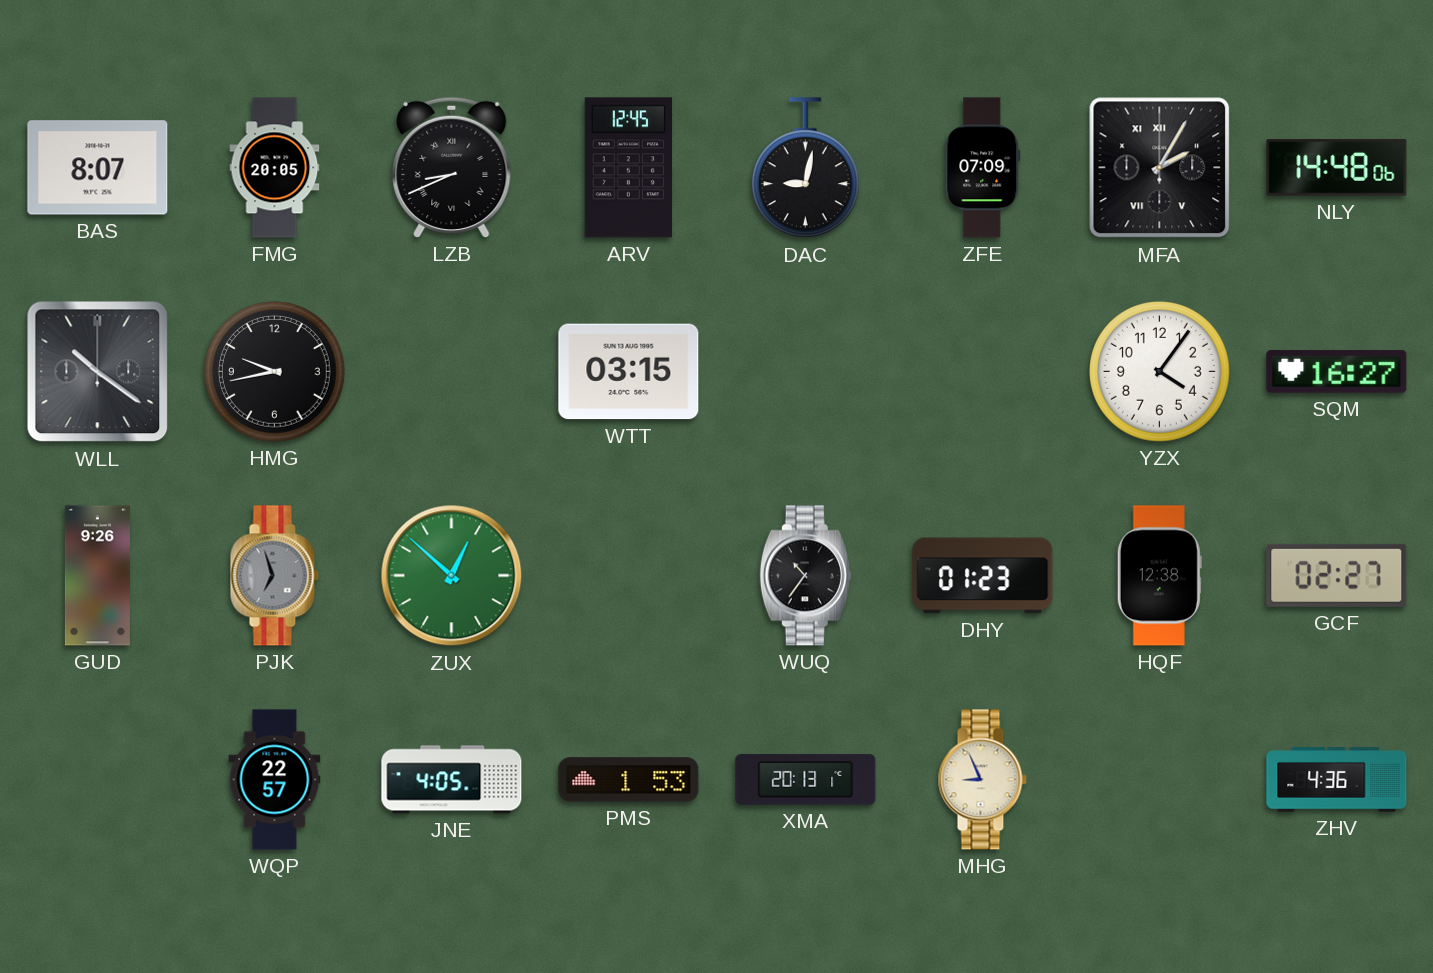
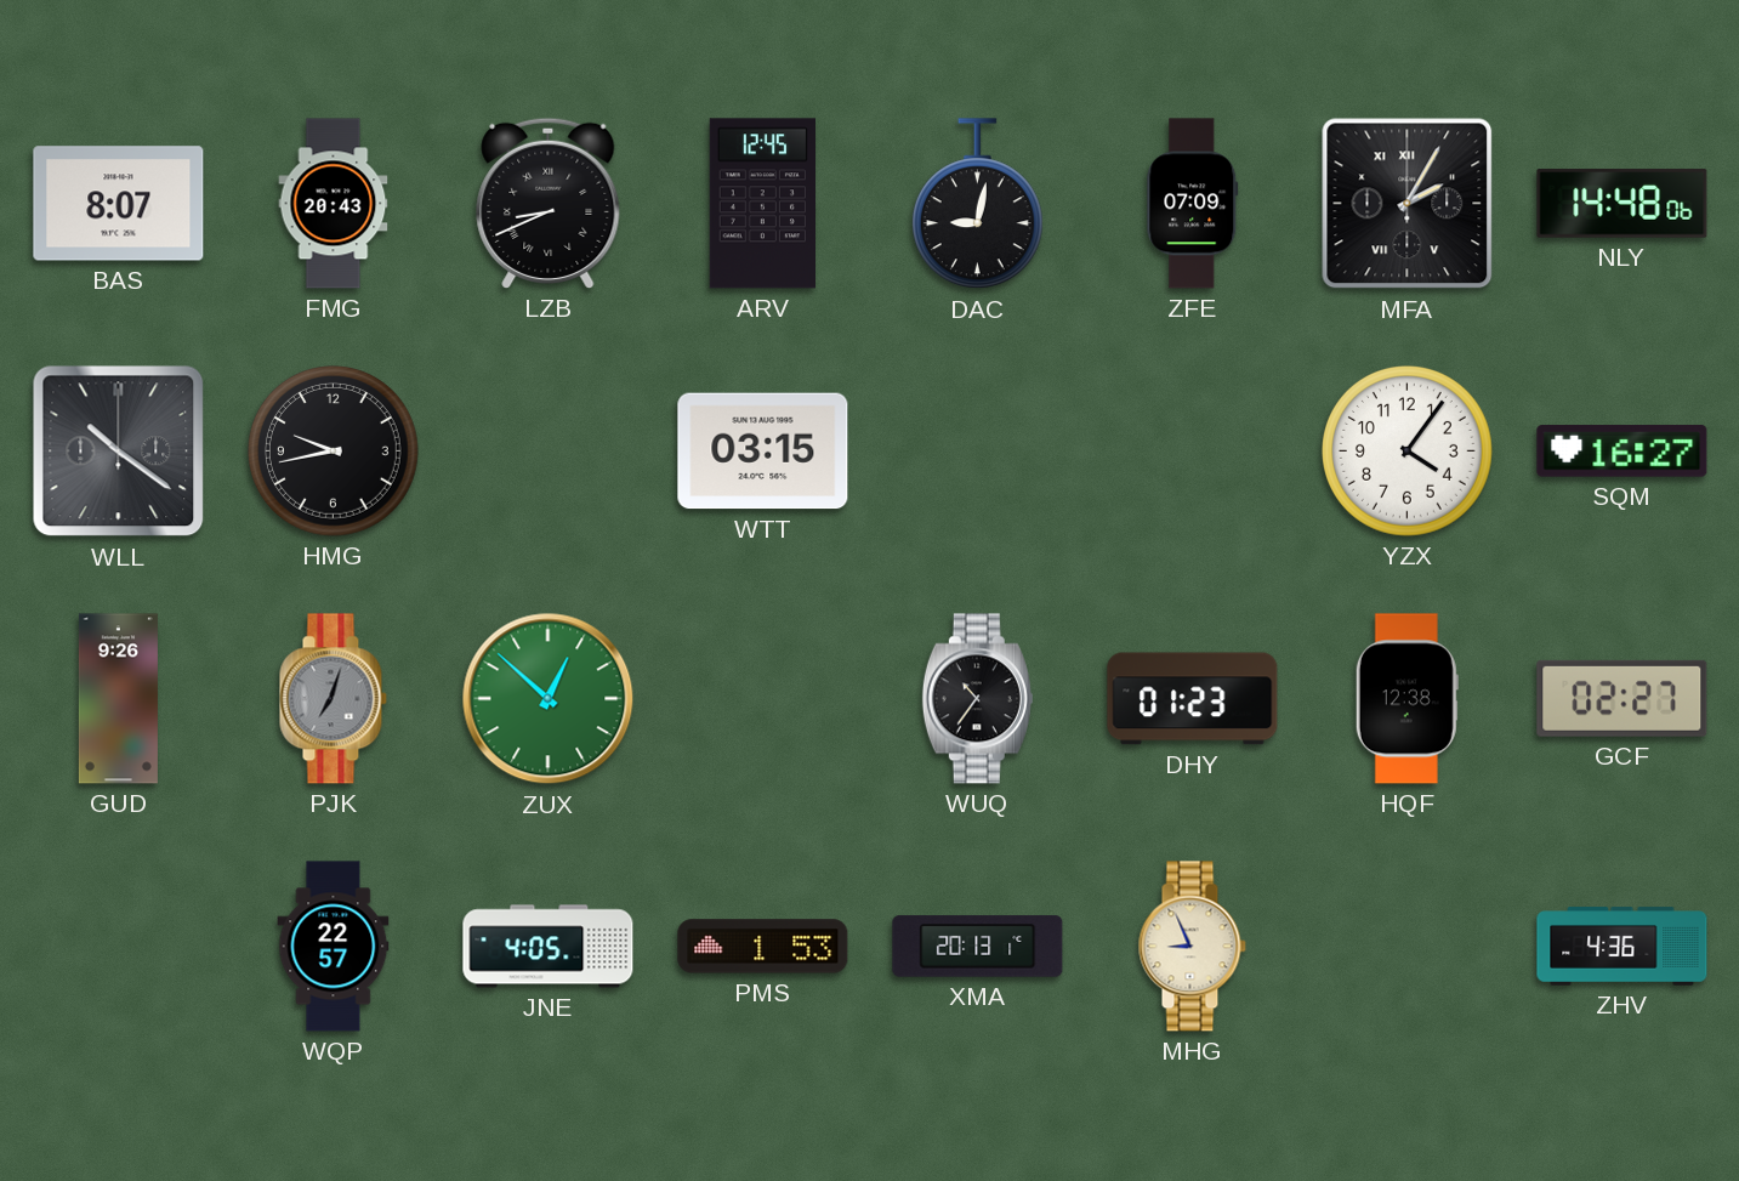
FMG: 20:05 -> 20:43 (334, 204)
PJK: 6:57 -> 7:03 (333, 699)
